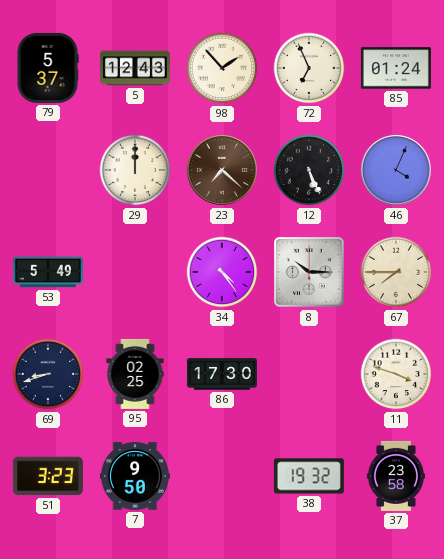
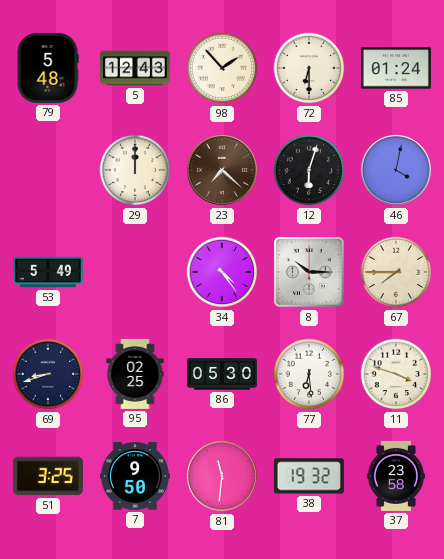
79: 5:37 -> 5:48 (48, 68)
72: 6:56 -> 6:30 (309, 68)
12: 5:26 -> 6:03 (309, 170)
46: 4:04 -> 4:02 (397, 171)
86: 17:30 -> 05:30 (222, 374)
77: none -> 6:29 (309, 374)
51: 3:23 -> 3:25 (48, 476)
81: none -> 11:31 (223, 477)
